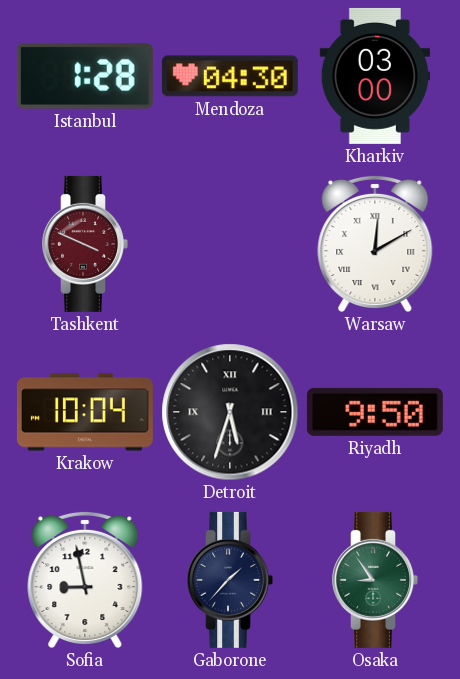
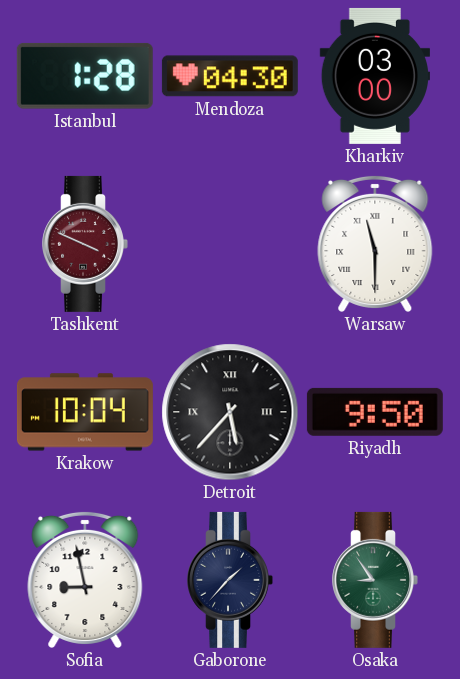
Warsaw: 12:10 -> 11:30 (375, 243)
Detroit: 5:33 -> 5:37 (230, 412)
